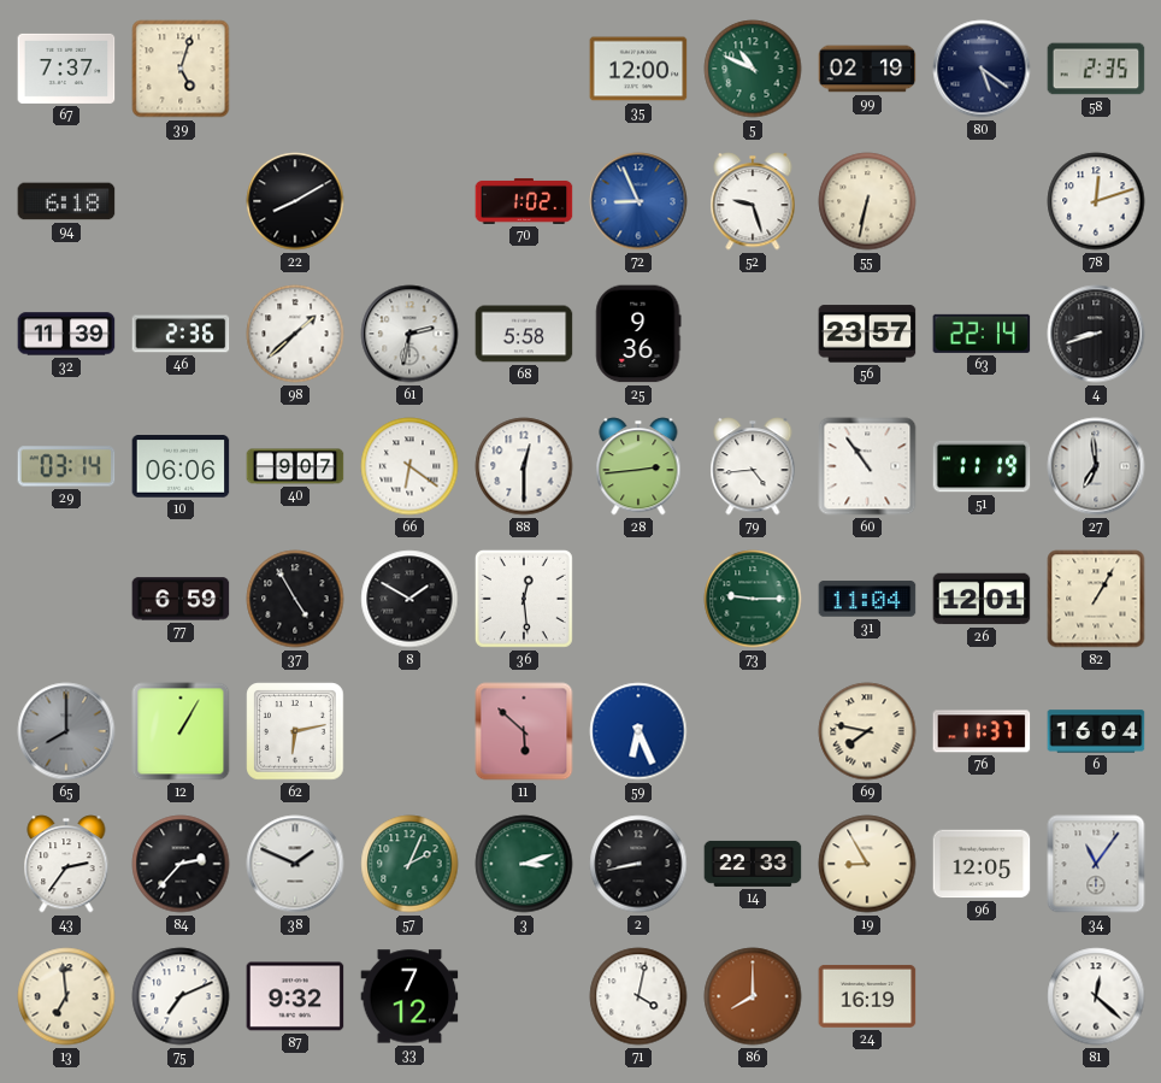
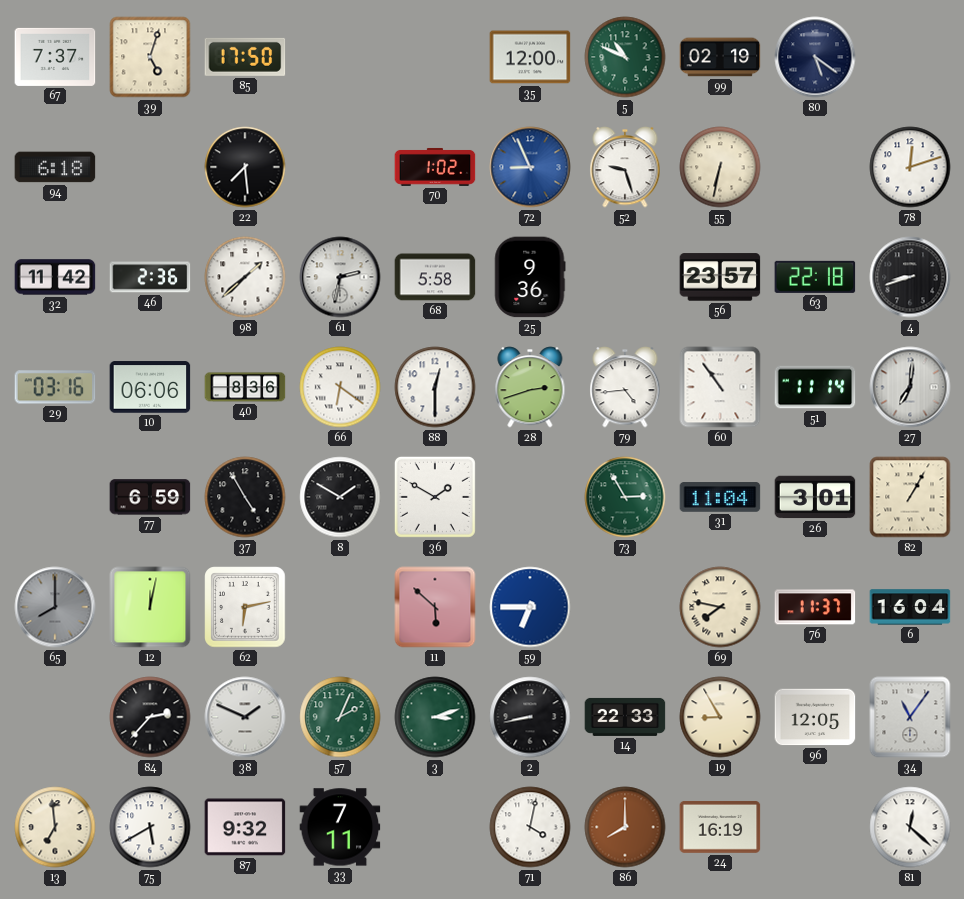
85: none -> 17:50 (245, 57)
58: 2:35 -> none (1096, 69)
22: 8:10 -> 7:29 (245, 167)
32: 11:39 -> 11:42 (55, 277)
63: 22:14 -> 22:18 (815, 277)
29: 03:14 -> 03:16 (55, 387)
40: 9:07 -> 8:36 (245, 387)
28: 2:44 -> 2:42 (530, 387)
51: 11:19 -> 11:14 (815, 387)
27: 6:59 -> 7:01 (910, 387)
36: 12:29 -> 1:50 (435, 497)
73: 9:15 -> 2:55 (625, 497)
26: 12:01 -> 3:01 (815, 497)
12: 1:05 -> 12:02 (150, 607)
59: 6:26 -> 6:45 (530, 607)
43: 2:36 -> none (66, 864)
75: 7:11 -> 5:40 (150, 827)
33: 7:12 -> 7:11 (340, 827)
